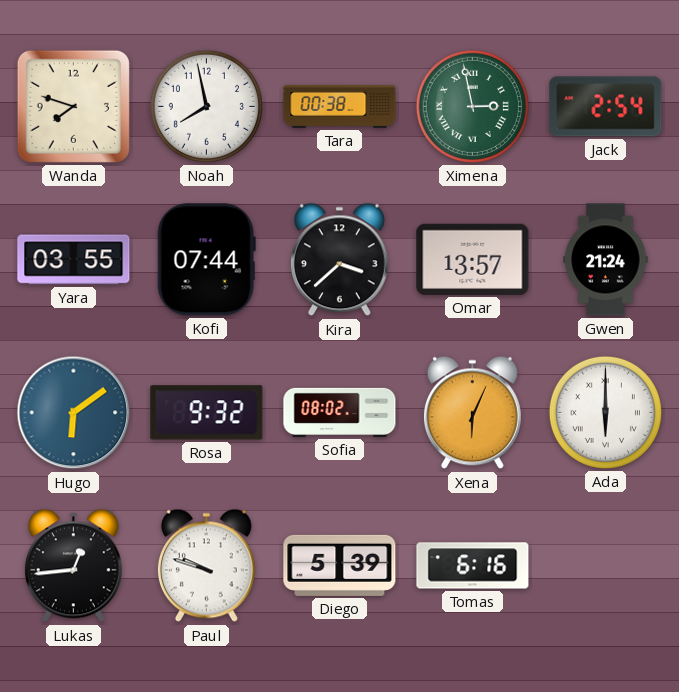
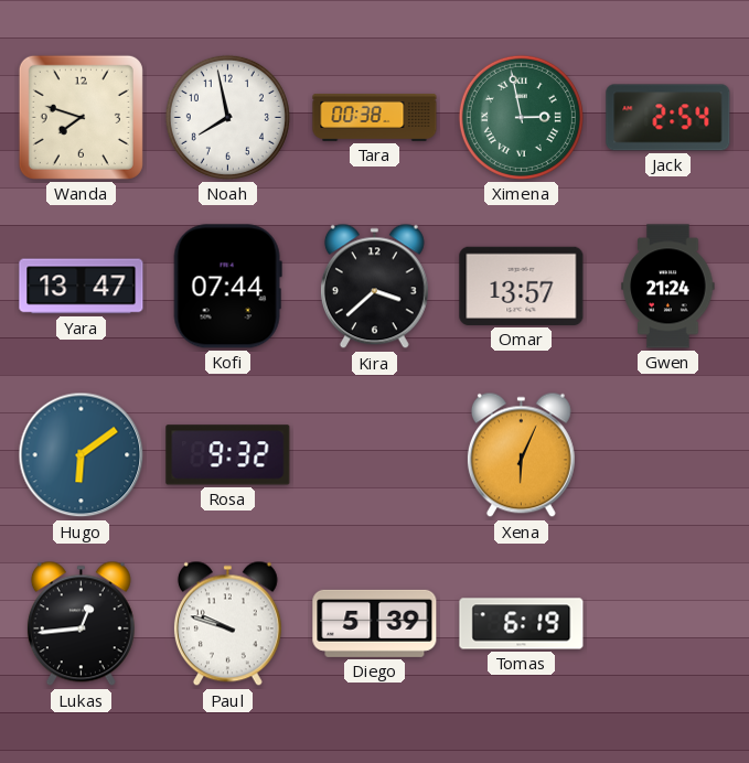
Yara: 03:55 -> 13:47 (82, 287)
Sofia: 08:02 -> none (340, 412)
Ada: 6:00 -> none (605, 412)
Tomas: 6:16 -> 6:19 (522, 624)
